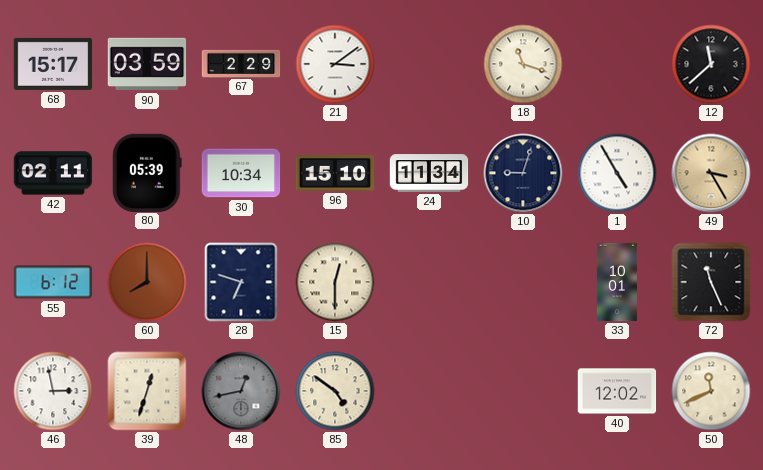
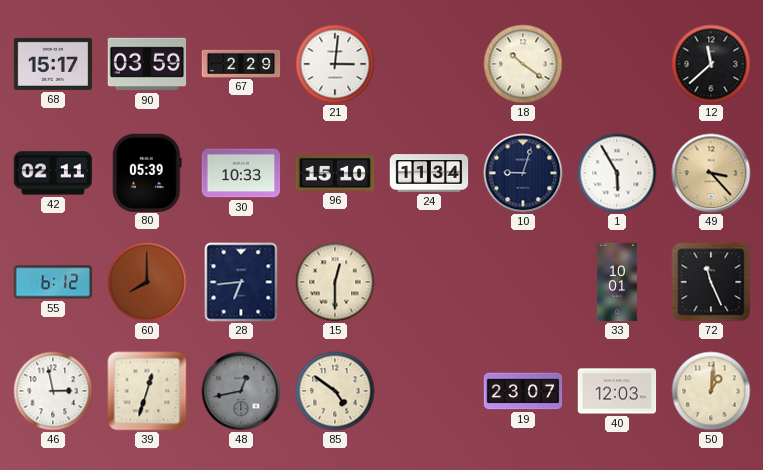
21: 3:09 -> 3:01 (335, 64)
18: 11:18 -> 10:21 (523, 64)
30: 10:34 -> 10:33 (241, 173)
1: 4:55 -> 5:55 (617, 173)
49: 3:25 -> 3:23 (711, 173)
28: 6:48 -> 6:44 (241, 282)
19: none -> 23:07 (523, 391)
40: 12:02 -> 12:03 (617, 391)
50: 11:41 -> 1:01 (711, 391)
